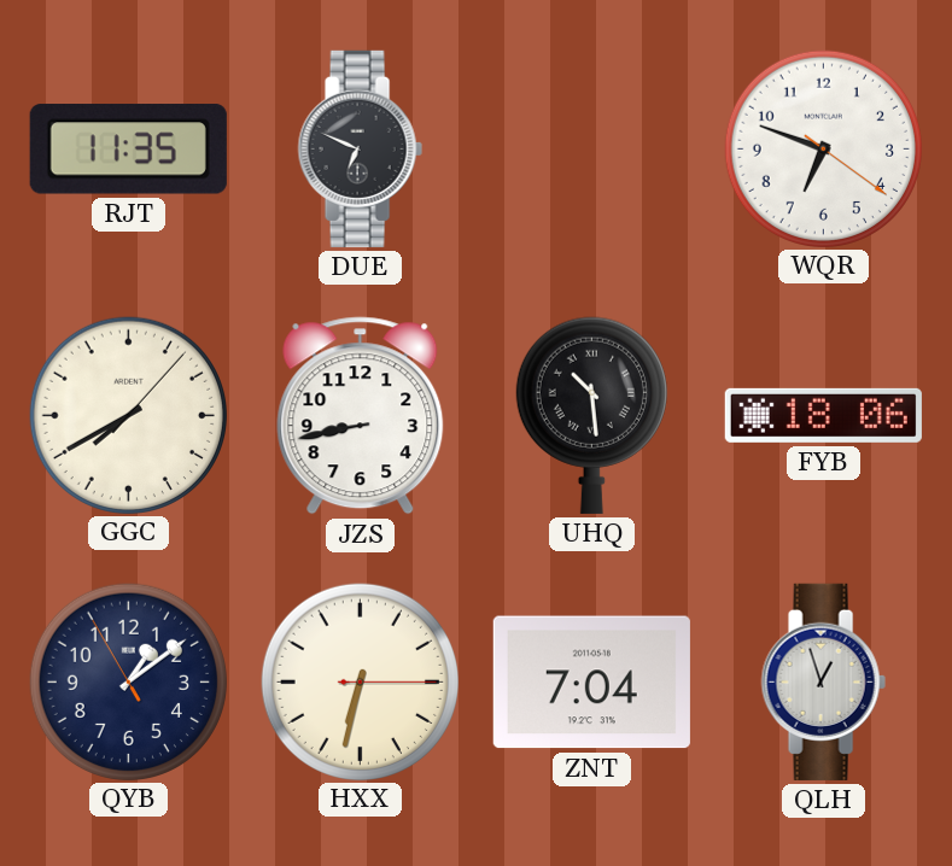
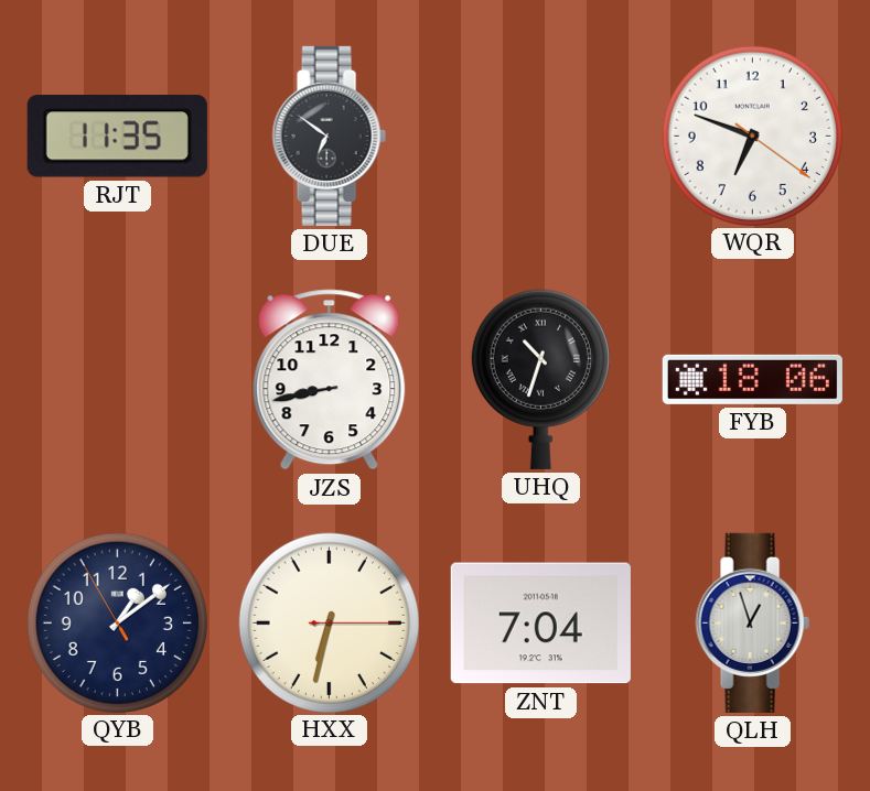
DUE: 6:49 -> 6:51 (329, 136)
GGC: 7:40 -> none (128, 415)
UHQ: 10:29 -> 10:33 (540, 379)
